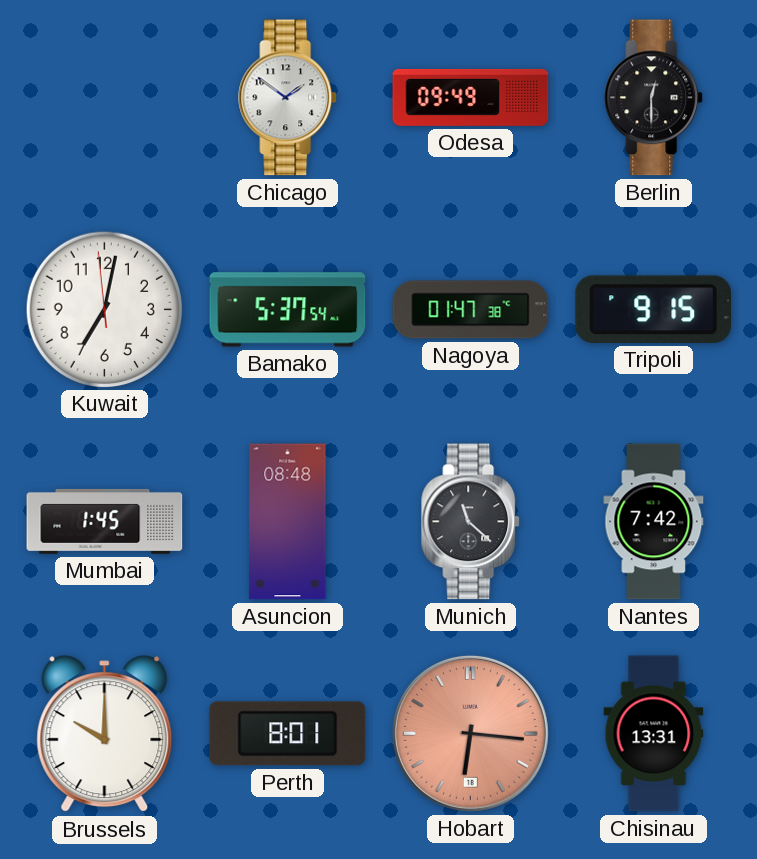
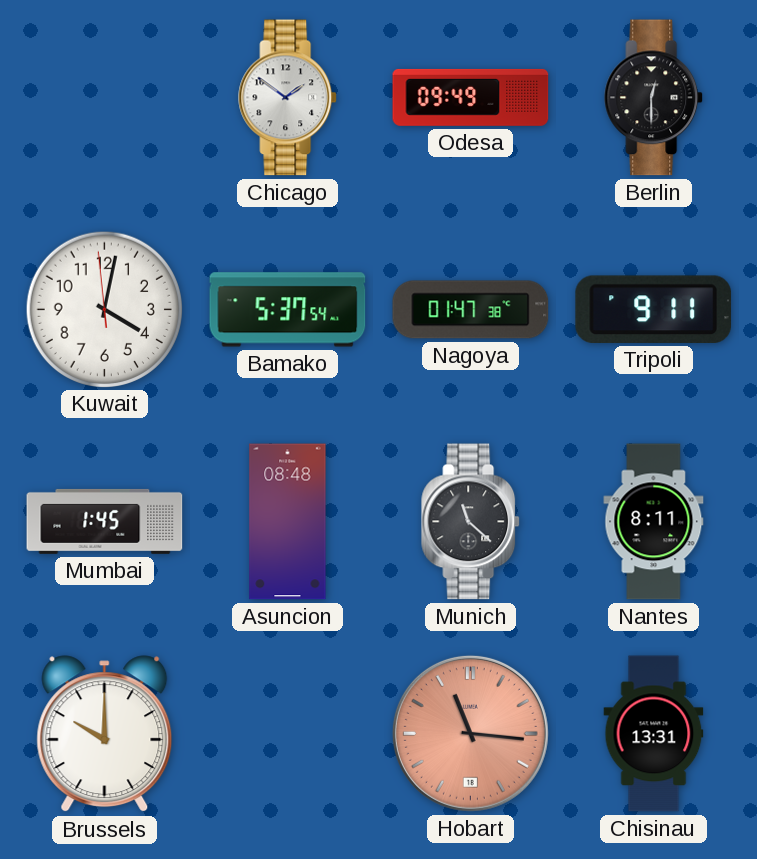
Kuwait: 7:01 -> 4:01 (104, 309)
Tripoli: 9:15 -> 9:11 (654, 309)
Nantes: 7:42 -> 8:11 (654, 522)
Perth: 8:01 -> none (288, 734)
Hobart: 6:16 -> 11:16 (470, 733)
